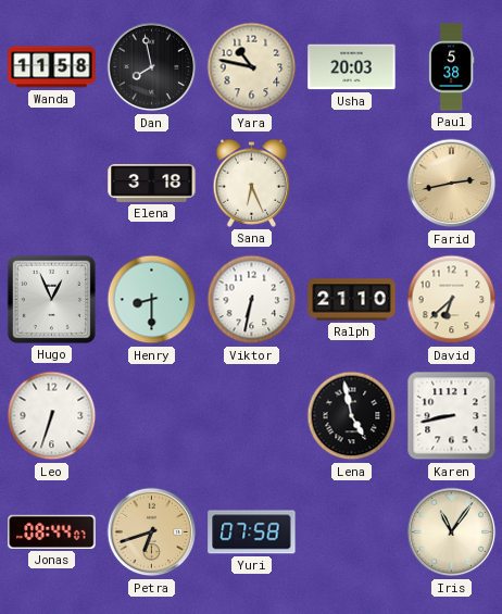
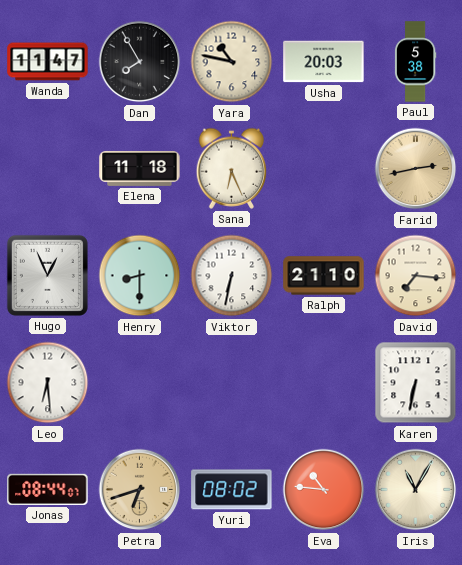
Wanda: 11:58 -> 11:47 (48, 62)
Dan: 7:58 -> 7:55 (140, 62)
Elena: 3:18 -> 11:18 (140, 168)
David: 6:38 -> 7:16 (416, 276)
Leo: 6:33 -> 6:29 (48, 383)
Lena: 4:58 -> none (352, 416)
Karen: 8:43 -> 6:32 (416, 383)
Yuri: 07:58 -> 08:02 (232, 490)
Eva: none -> 10:46 (324, 490)
Iris: 11:06 -> 11:05 (416, 490)
